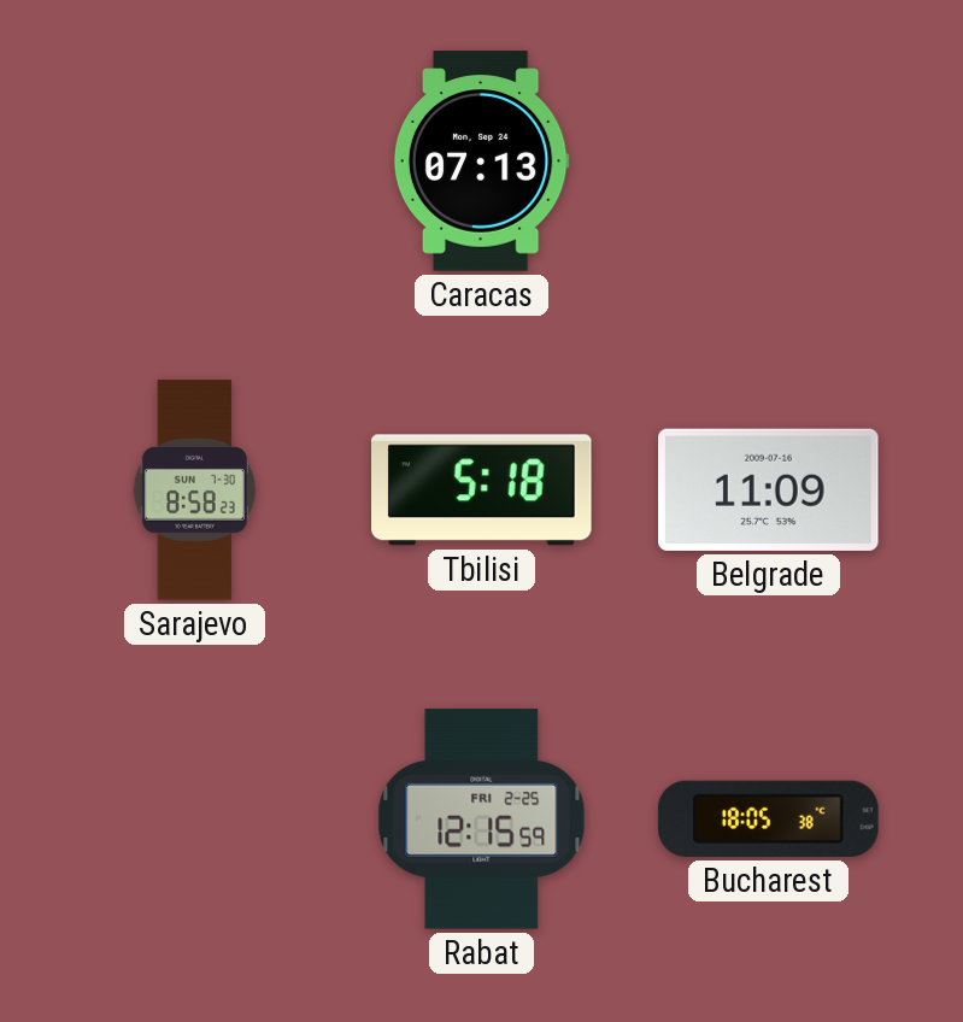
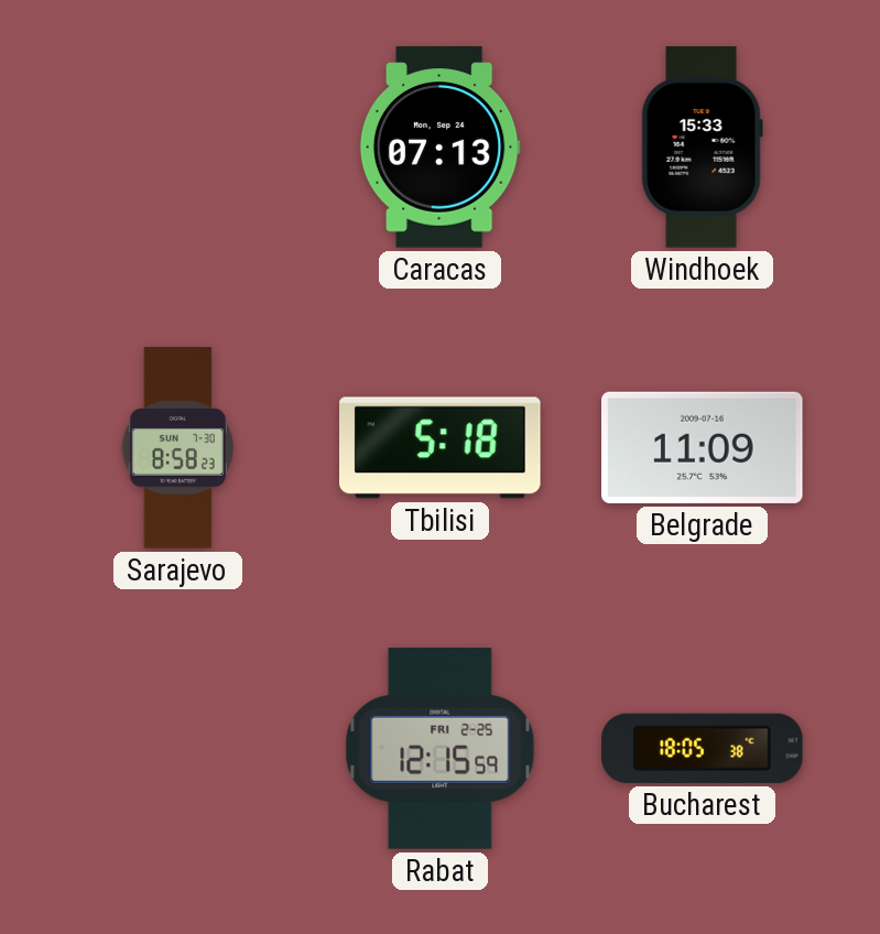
Windhoek: none -> 15:33 (702, 148)
